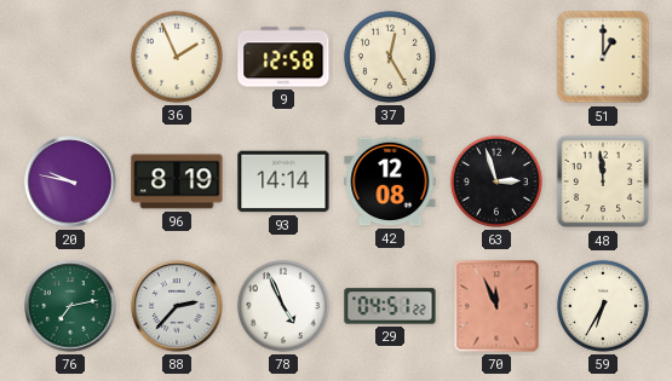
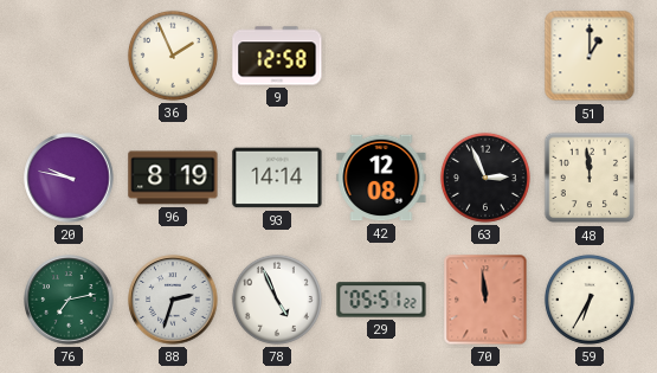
37: 12:25 -> none (390, 57)
63: 2:57 -> 2:56 (485, 178)
88: 2:37 -> 2:33 (173, 300)
29: 04:51 -> 05:51 (381, 300)
70: 11:56 -> 11:59 (485, 300)
